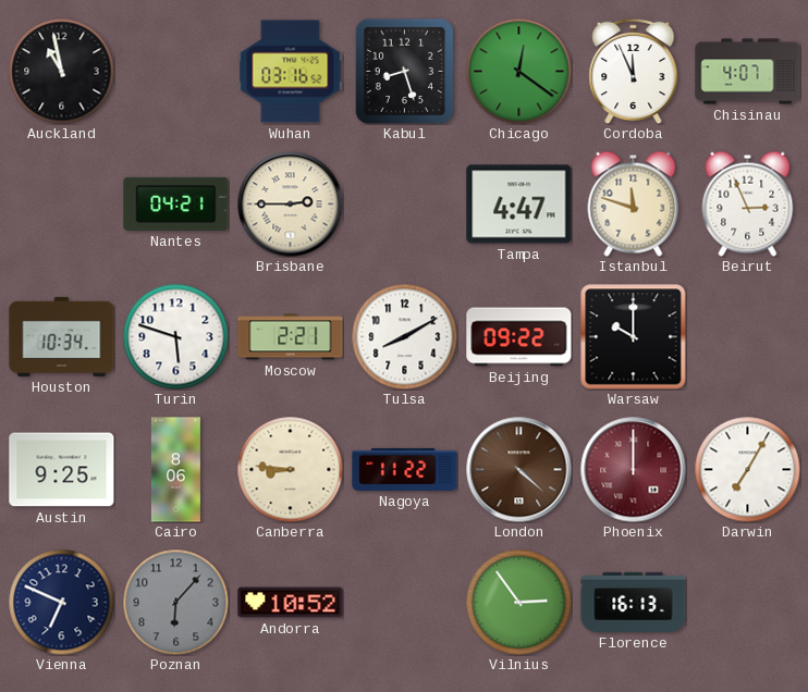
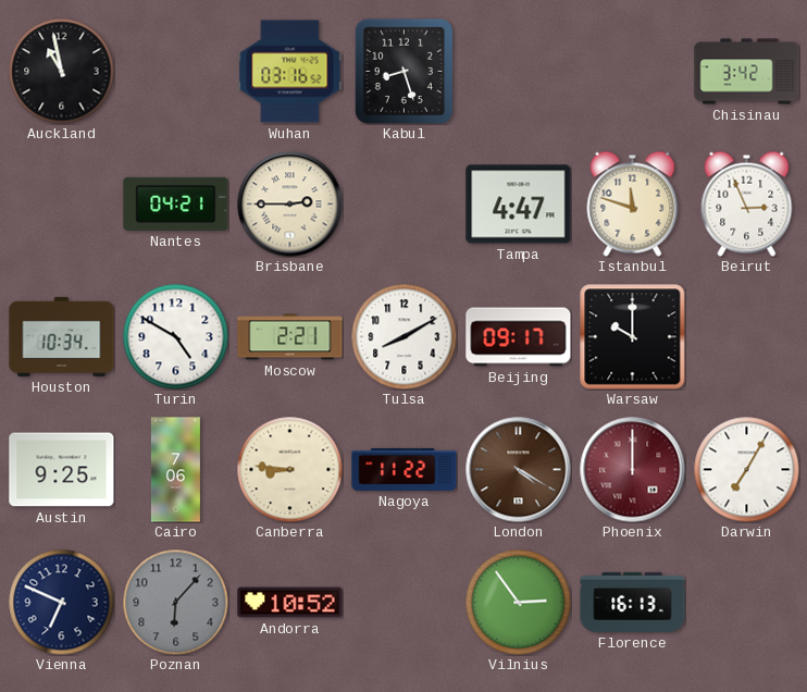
Chicago: 12:21 -> none (518, 71)
Cordoba: 11:56 -> none (634, 71)
Chisinau: 4:07 -> 3:42 (747, 72)
Turin: 5:48 -> 4:50 (175, 336)
Beijing: 09:22 -> 09:17 (519, 337)
Cairo: 8:06 -> 7:06 (175, 470)
London: 4:22 -> 4:20 (519, 470)
